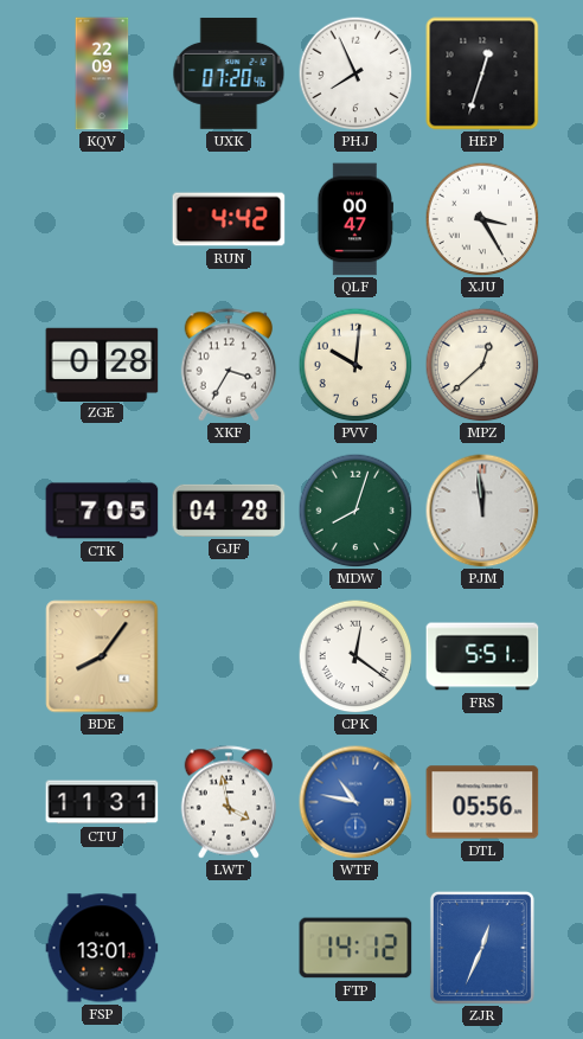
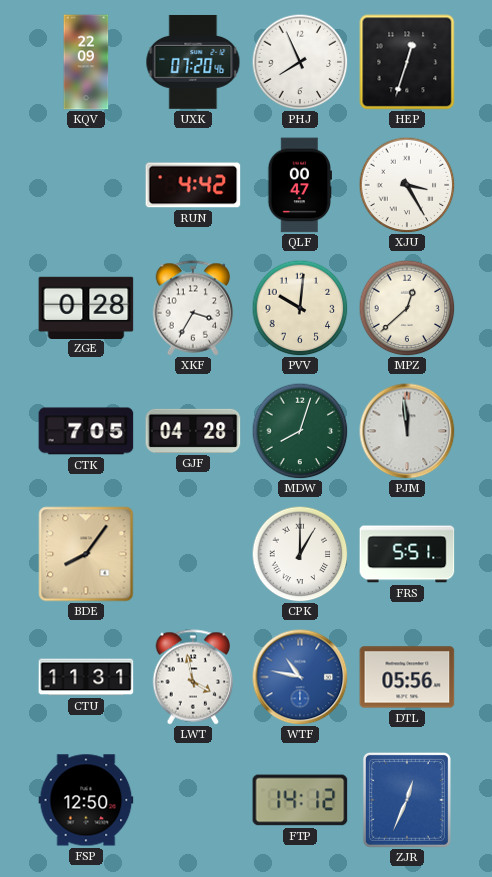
CPK: 12:21 -> 1:00 (300, 554)
FSP: 13:01 -> 12:50 (86, 800)
